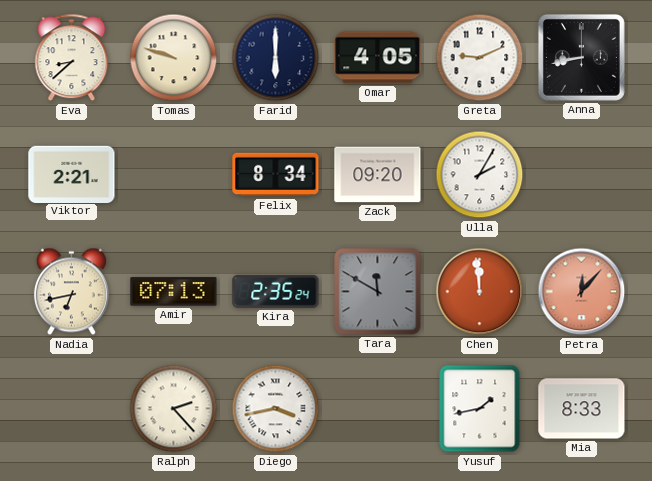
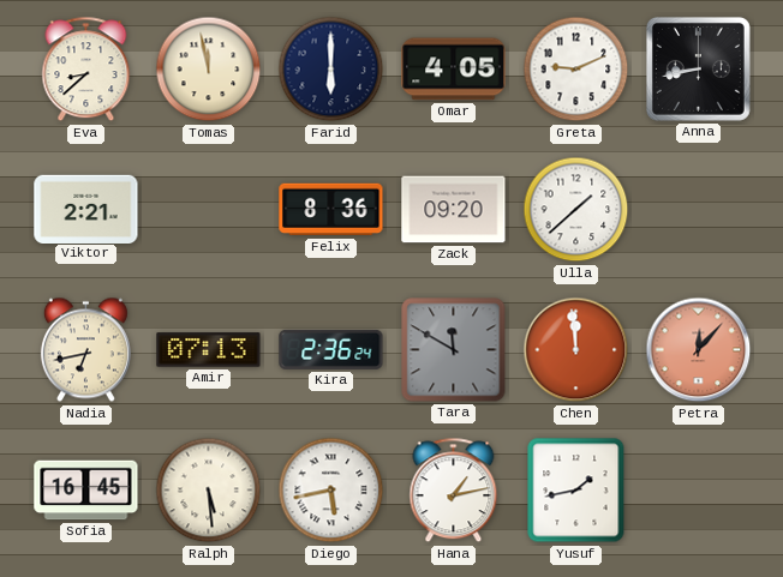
Tomas: 9:48 -> 11:58 (209, 70)
Felix: 8:34 -> 8:36 (331, 210)
Ulla: 2:05 -> 1:38 (576, 210)
Kira: 2:35 -> 2:36 (331, 349)
Sofia: none -> 16:45 (86, 491)
Ralph: 2:23 -> 5:29 (209, 491)
Diego: 3:43 -> 5:43 (331, 491)
Hana: none -> 1:13 (454, 491)
Mia: 8:33 -> none (582, 409)
